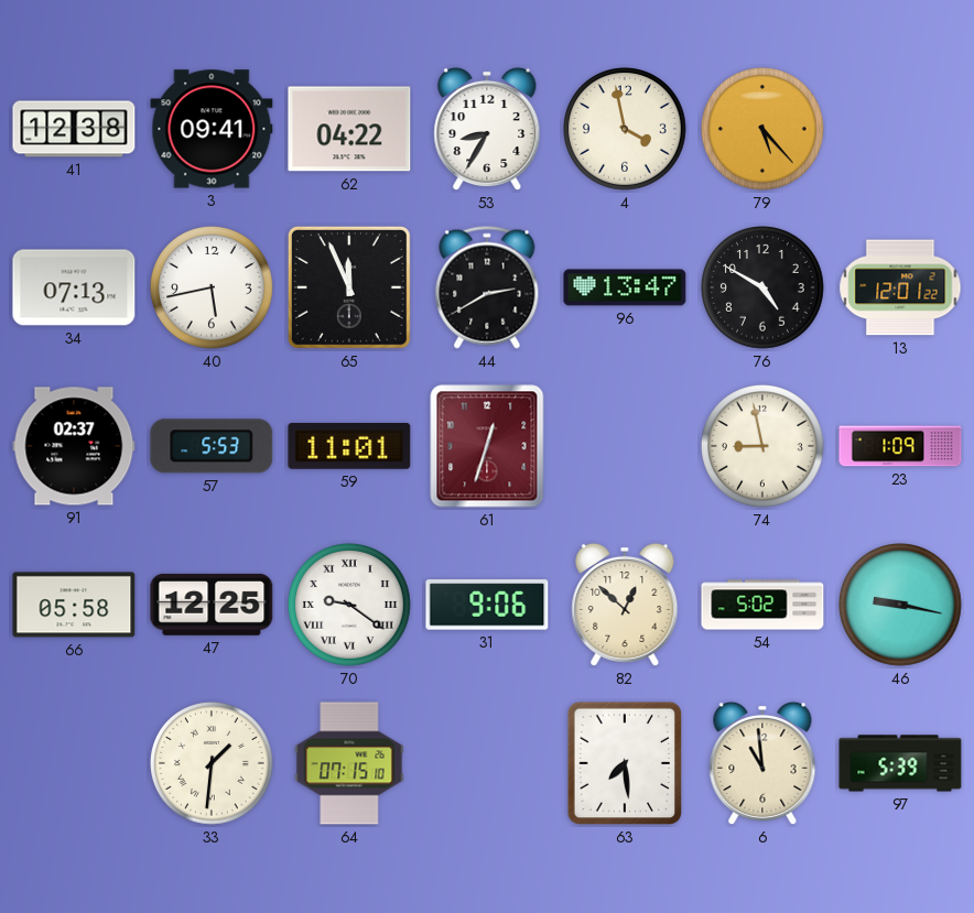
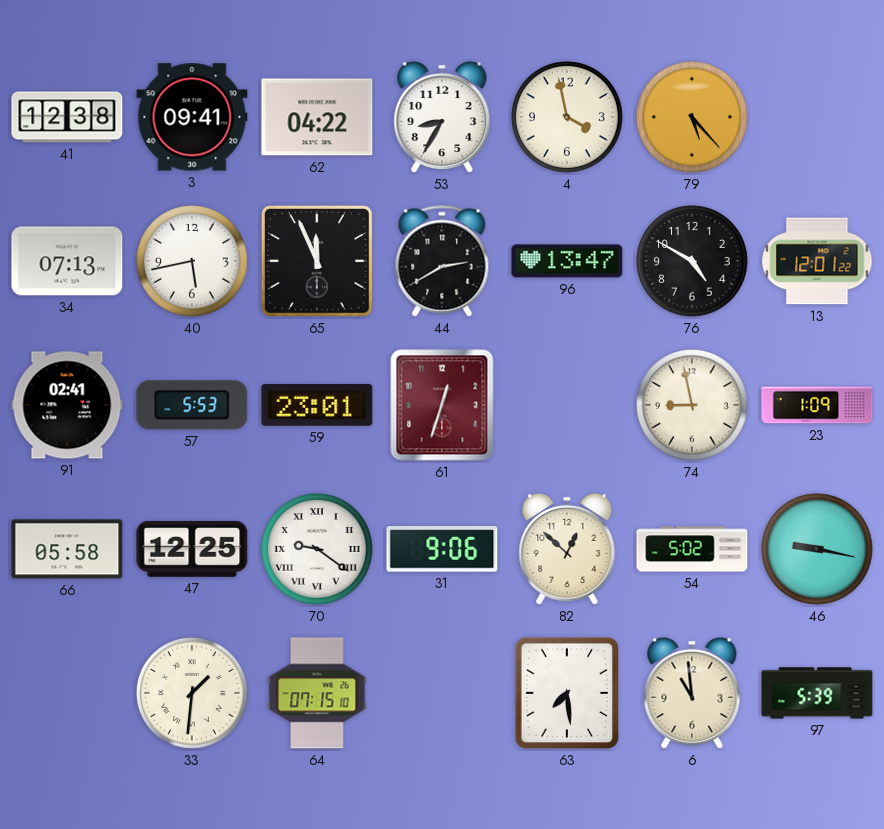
91: 02:37 -> 02:41 (67, 405)
59: 11:01 -> 23:01 (317, 405)
